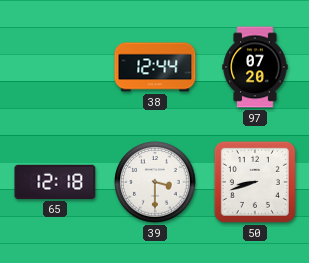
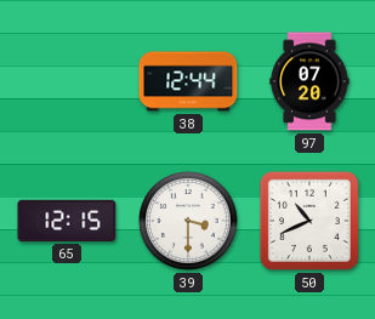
65: 12:18 -> 12:15 (67, 221)
50: 8:42 -> 10:41 (309, 221)
